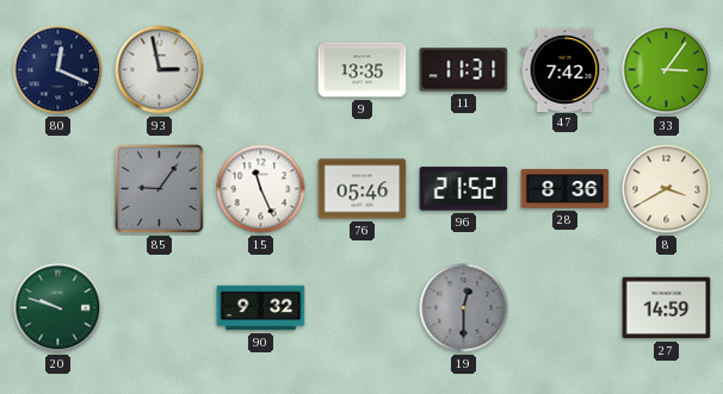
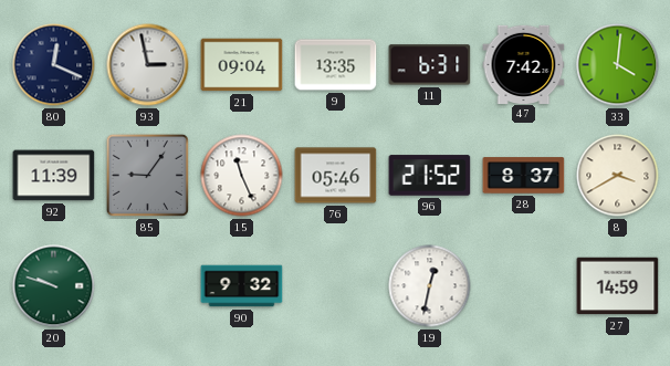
21: none -> 09:04 (242, 65)
11: 11:31 -> 6:31 (430, 65)
33: 3:06 -> 4:01 (618, 65)
92: none -> 11:39 (54, 176)
28: 8:36 -> 8:37 (524, 176)
19: 12:30 -> 12:32 (430, 286)
19 dial: grey -> white (430, 286)
